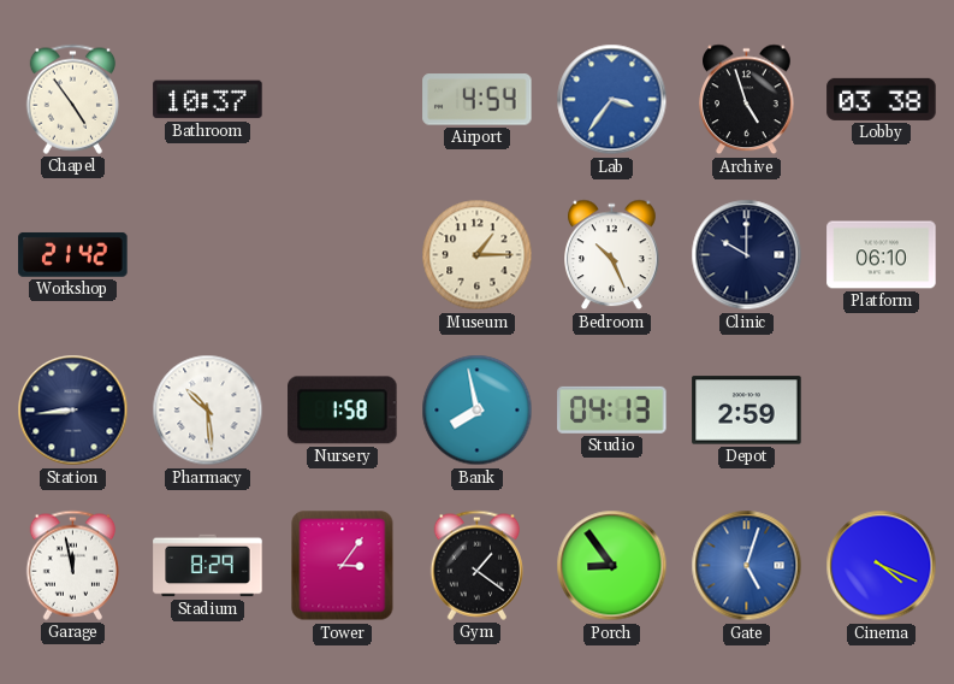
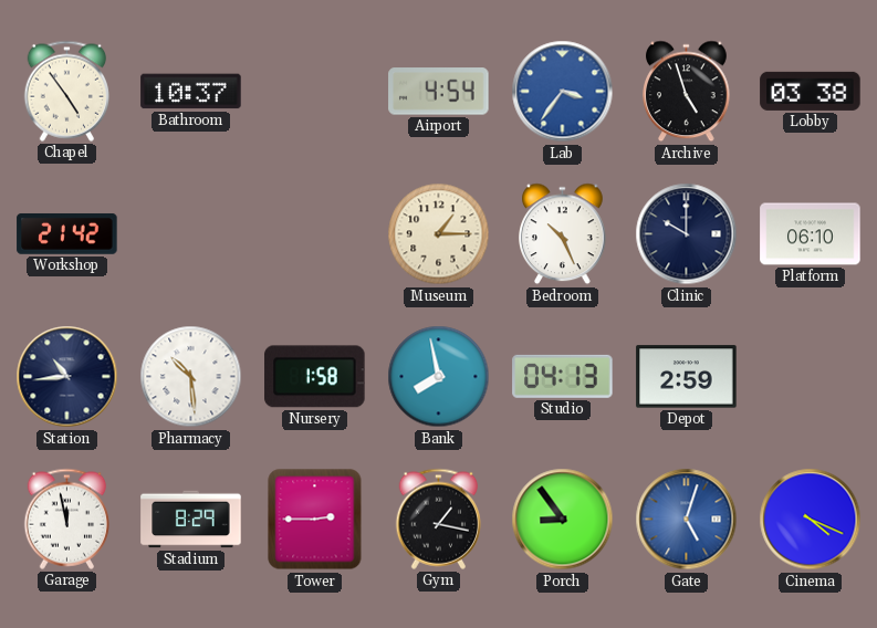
Station: 8:44 -> 10:44 (67, 377)
Tower: 3:06 -> 2:45 (315, 520)
Gym: 1:21 -> 1:17 (439, 519)
